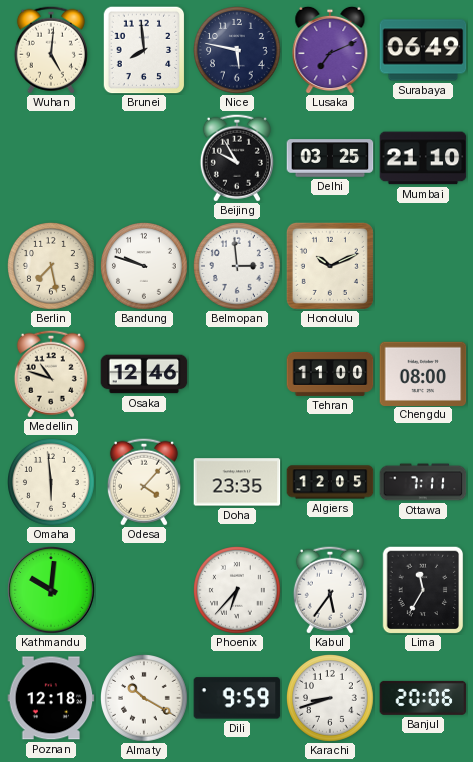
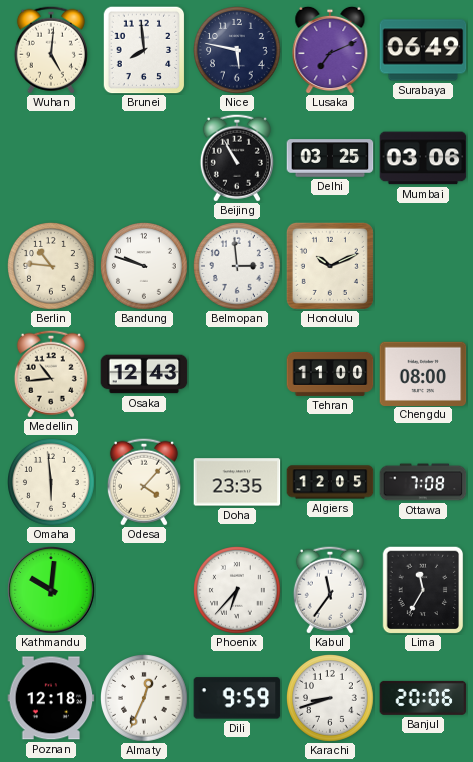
Beijing: 9:55 -> 10:55 (237, 158)
Mumbai: 21:10 -> 03:06 (423, 158)
Berlin: 7:28 -> 10:46 (52, 267)
Medellin: 10:48 -> 10:44 (51, 374)
Osaka: 12:46 -> 12:43 (144, 374)
Ottawa: 7:11 -> 7:08 (423, 482)
Kabul: 5:36 -> 11:36 (330, 590)
Almaty: 10:20 -> 12:34 (145, 699)
